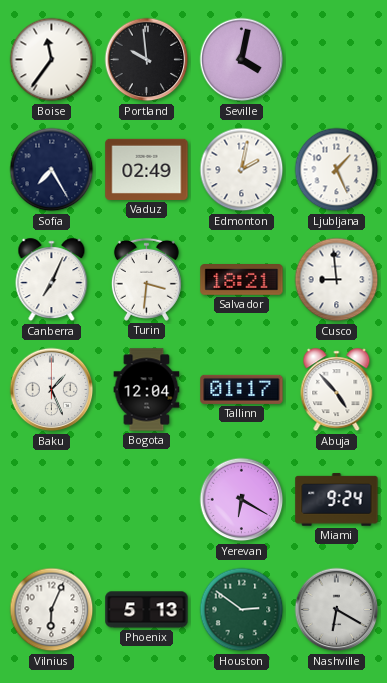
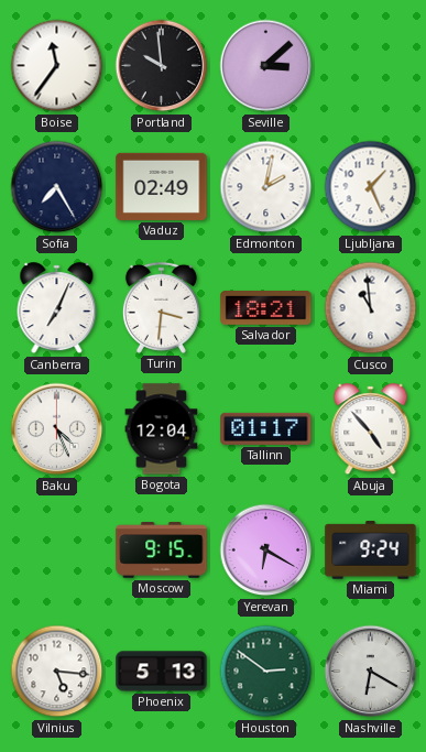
Seville: 4:02 -> 3:08 (266, 66)
Cusco: 8:59 -> 10:59 (371, 308)
Baku: 1:26 -> 4:26 (57, 429)
Moscow: none -> 9:15 (162, 551)
Vilnius: 6:04 -> 5:16 (57, 672)
